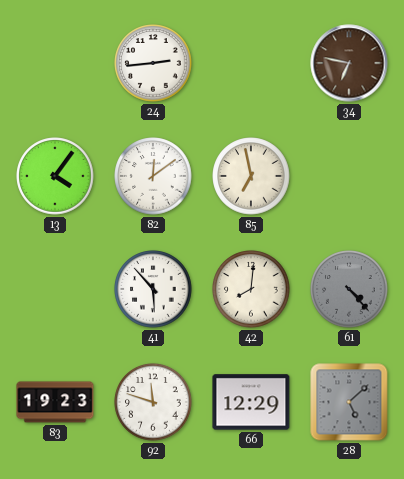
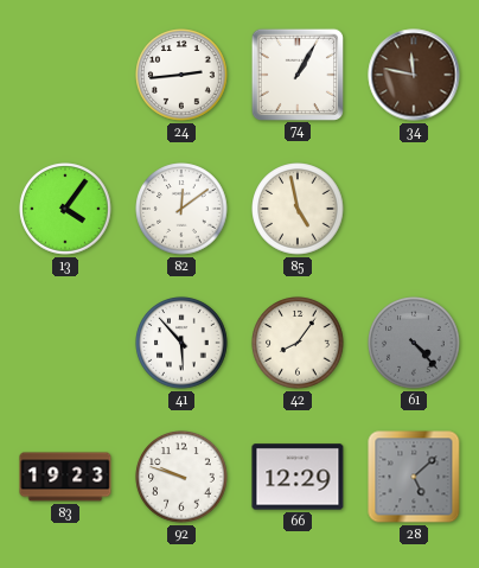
74: none -> 1:05 (296, 74)
34: 6:47 -> 11:47 (414, 75)
85: 6:58 -> 4:58 (298, 209)
42: 8:01 -> 8:06 (298, 343)
92: 11:48 -> 9:48 (181, 477)
